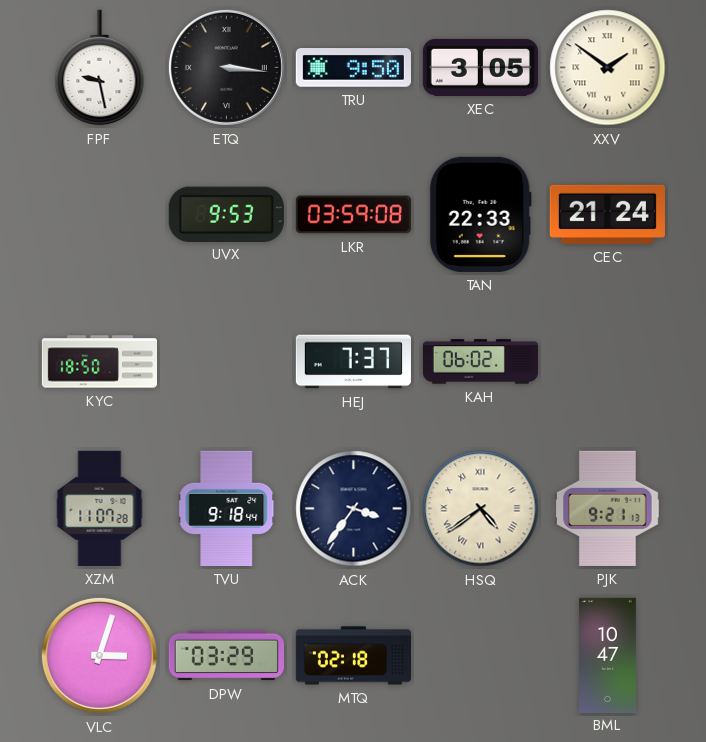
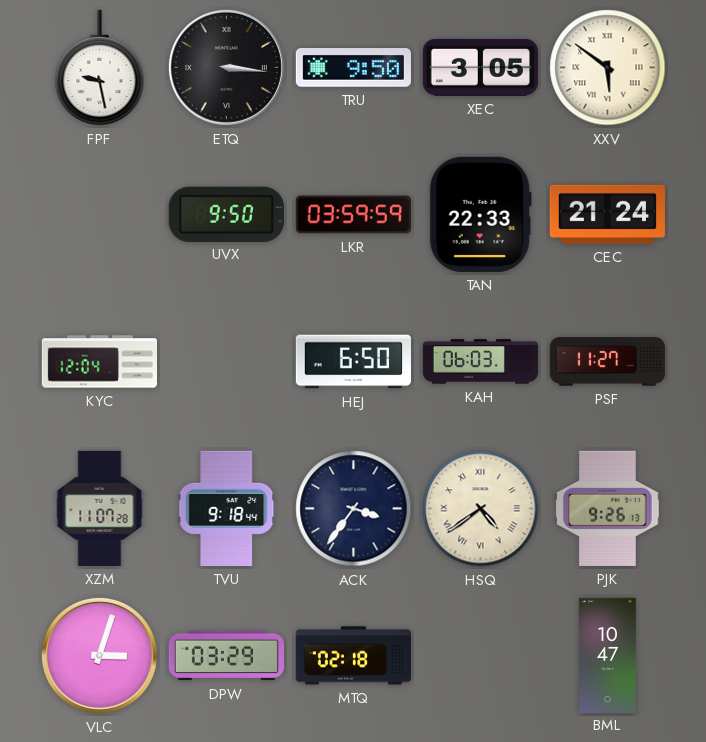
XXV: 1:51 -> 5:51 (608, 68)
UVX: 9:53 -> 9:50 (226, 214)
LKR: 03:59:08 -> 03:59:59 (353, 215)
KYC: 18:50 -> 12:04 (99, 362)
HEJ: 7:37 -> 6:50 (353, 362)
KAH: 06:02 -> 06:03 (480, 362)
PSF: none -> 11:27 (607, 362)
PJK: 9:21 -> 9:26 (608, 508)
